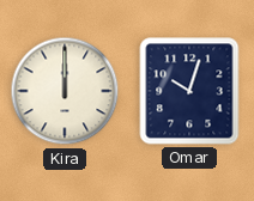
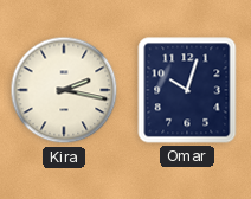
Kira: 12:00 -> 2:17 (64, 90)
